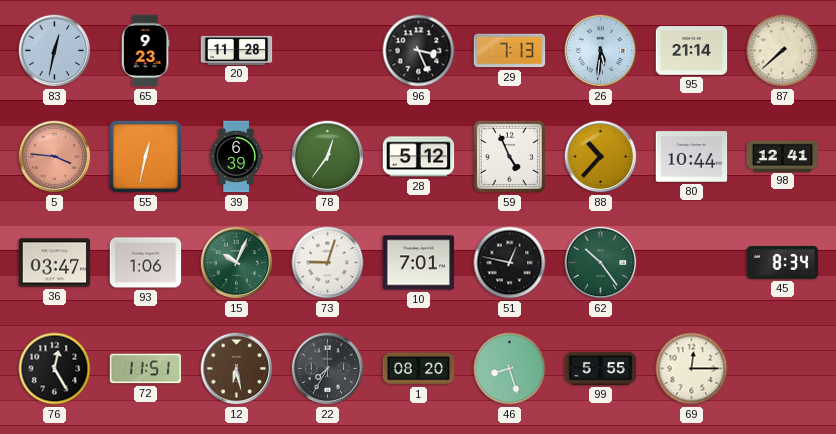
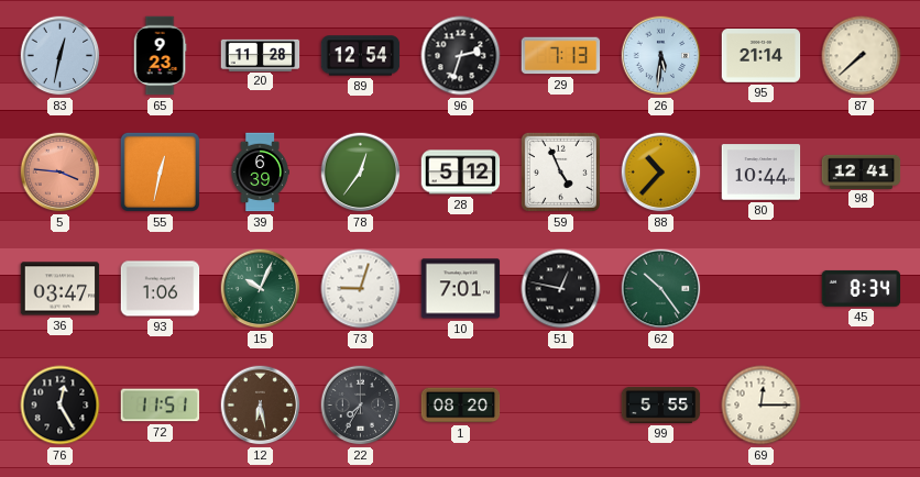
89: none -> 12:54 (361, 56)
96: 3:26 -> 2:33 (461, 56)
46: 8:27 -> none (510, 369)
